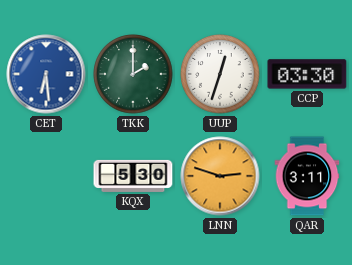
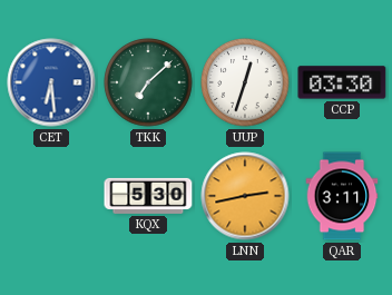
TKK: 2:00 -> 7:08 (148, 82)
LNN: 2:48 -> 2:43 (245, 196)
